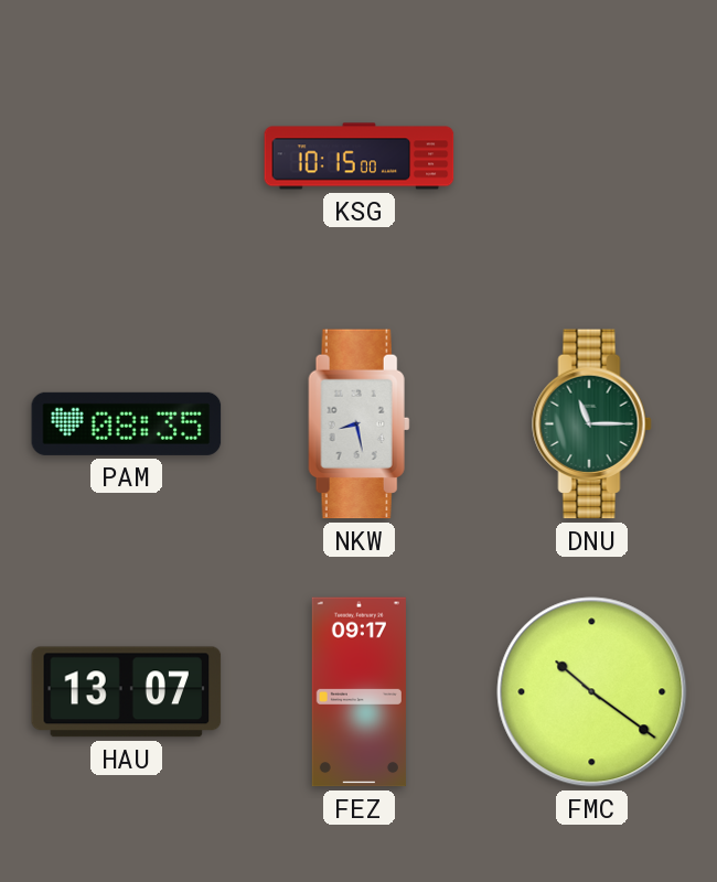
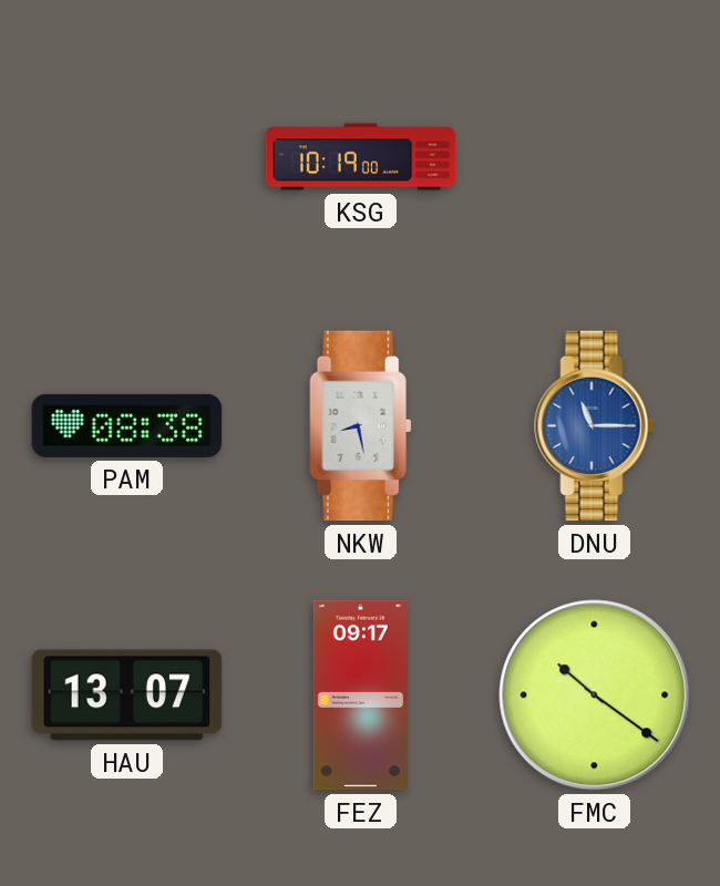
KSG: 10:15 -> 10:19 (361, 157)
PAM: 08:35 -> 08:38 (127, 425)
DNU dial: green -> blue (595, 426)
